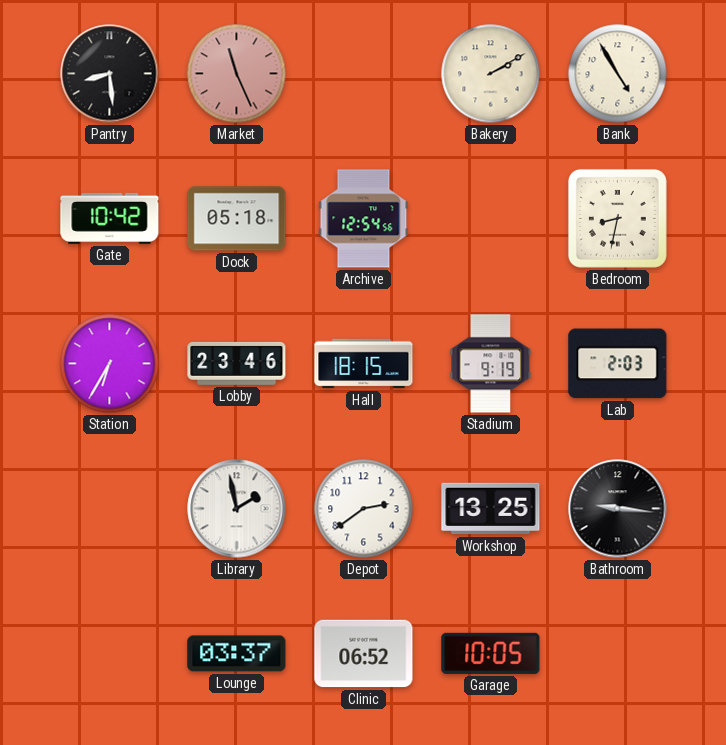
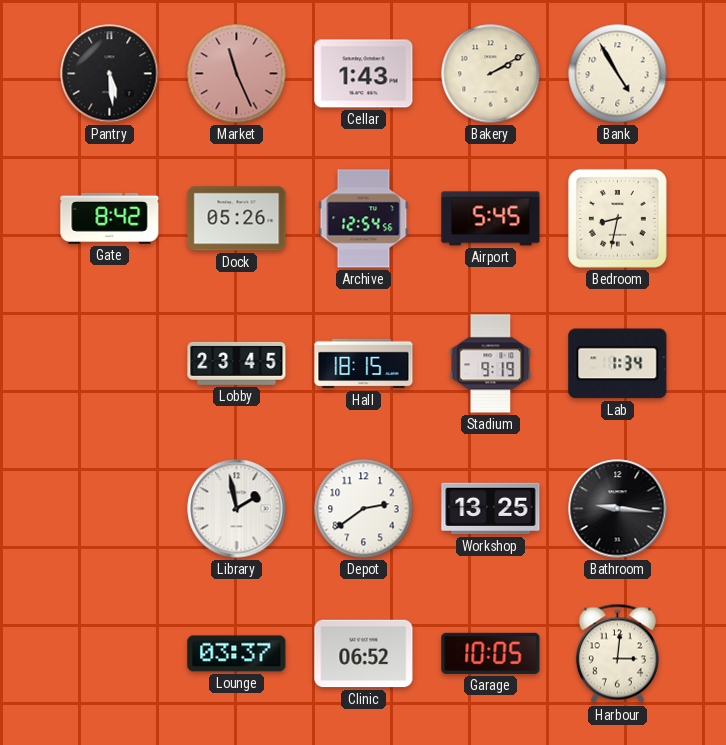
Pantry: 8:29 -> 5:29 (110, 74)
Cellar: none -> 1:43 (364, 74)
Gate: 10:42 -> 8:42 (110, 218)
Dock: 05:18 -> 05:26 (237, 219)
Airport: none -> 5:45 (491, 219)
Station: 6:35 -> none (110, 364)
Lobby: 23:46 -> 23:45 (237, 363)
Lab: 2:03 -> 1:34 (618, 364)
Harbour: none -> 3:01 (617, 654)
